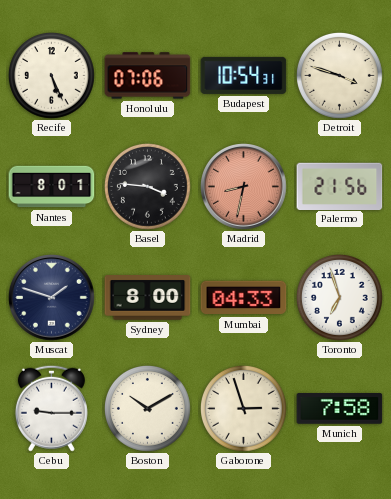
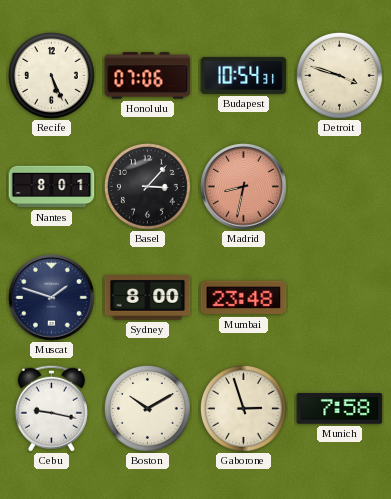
Basel: 3:46 -> 3:07 (147, 186)
Palermo: 21:56 -> none (340, 186)
Mumbai: 04:33 -> 23:48 (244, 298)
Toronto: 6:57 -> none (339, 297)
Cebu: 9:15 -> 9:17 (51, 408)
